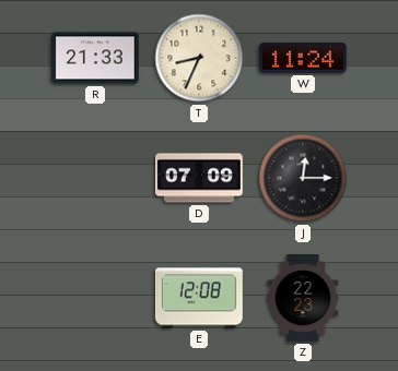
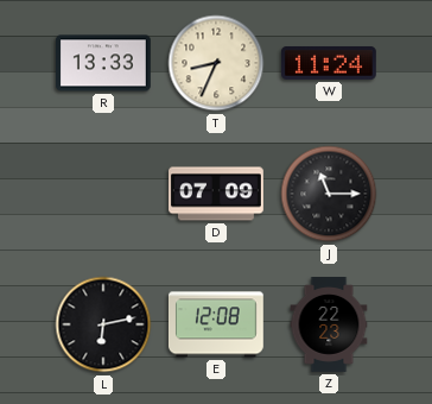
R: 21:33 -> 13:33 (104, 63)
J: 12:15 -> 11:15 (329, 194)
L: none -> 6:13 (103, 324)
